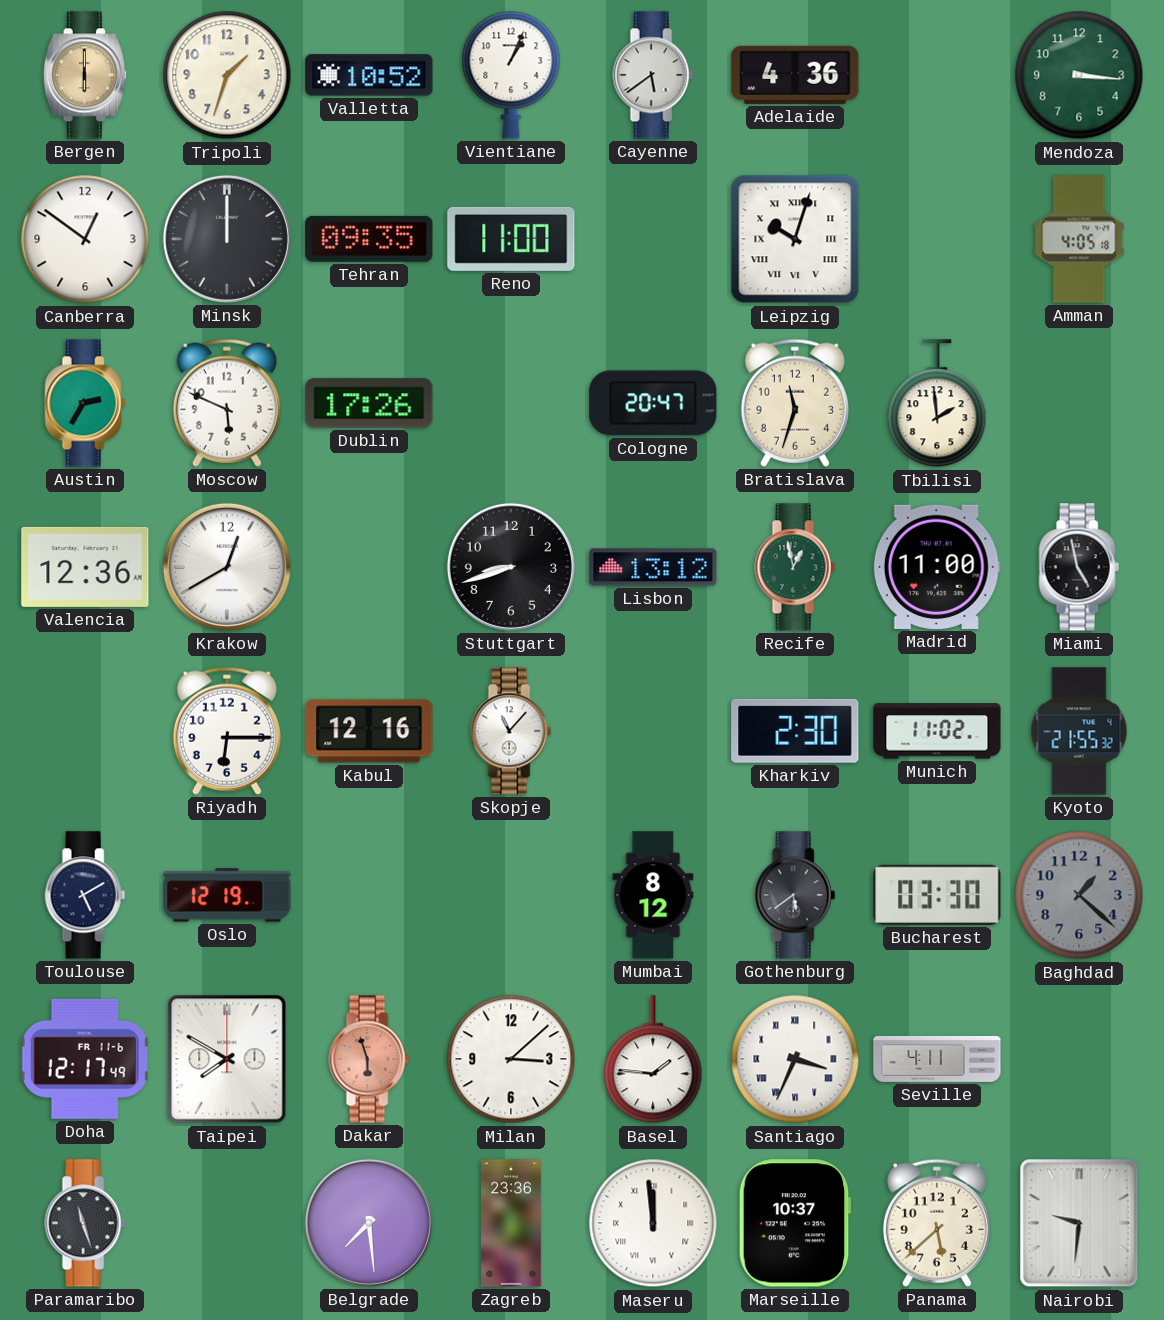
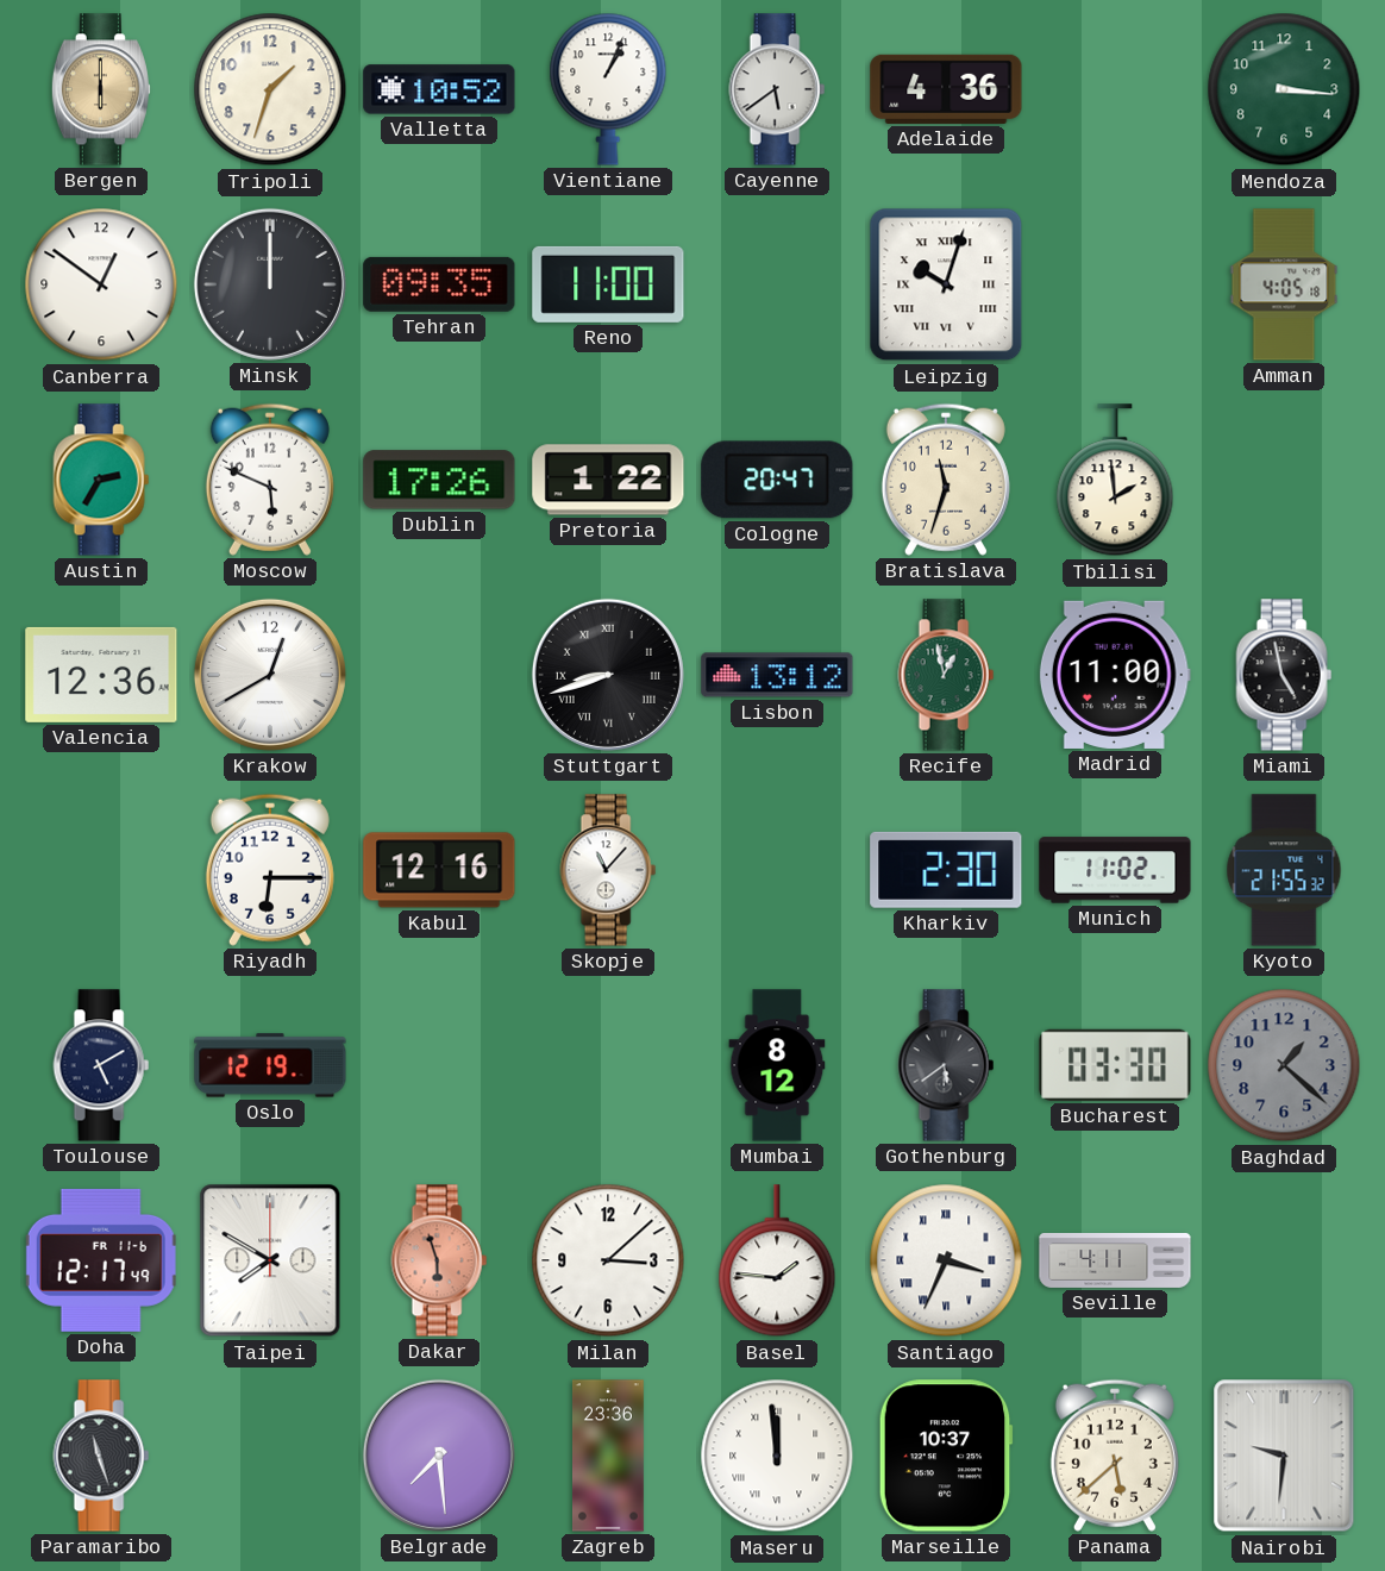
Pretoria: none -> 1:22 (608, 480)
Stuttgart numerals: Arabic -> Roman (608, 675)
